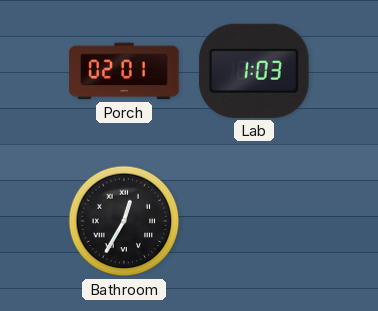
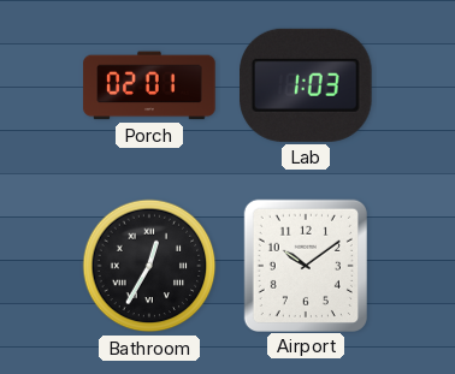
Airport: none -> 10:09 (306, 265)
